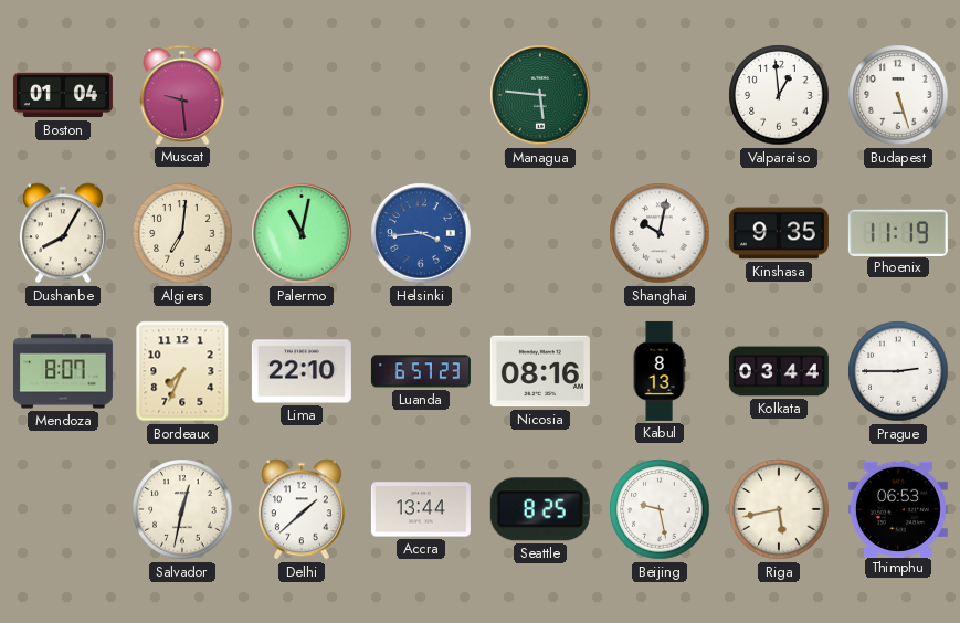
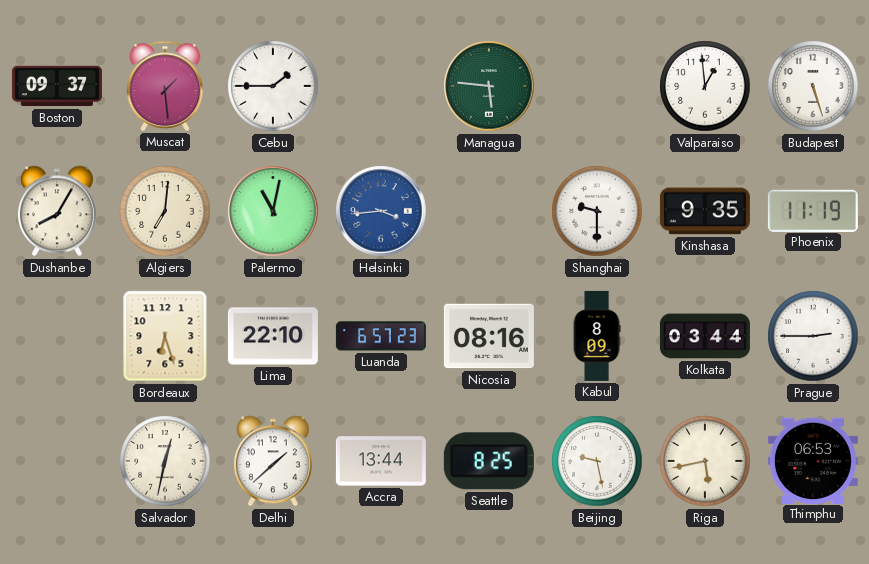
Boston: 01:04 -> 09:37 (57, 86)
Muscat: 9:29 -> 1:29 (165, 86)
Cebu: none -> 1:45 (273, 86)
Shanghai: 10:02 -> 9:30 (597, 211)
Mendoza: 8:07 -> none (63, 371)
Bordeaux: 7:34 -> 6:27 (165, 336)
Kabul: 8:13 -> 8:09 (597, 336)
